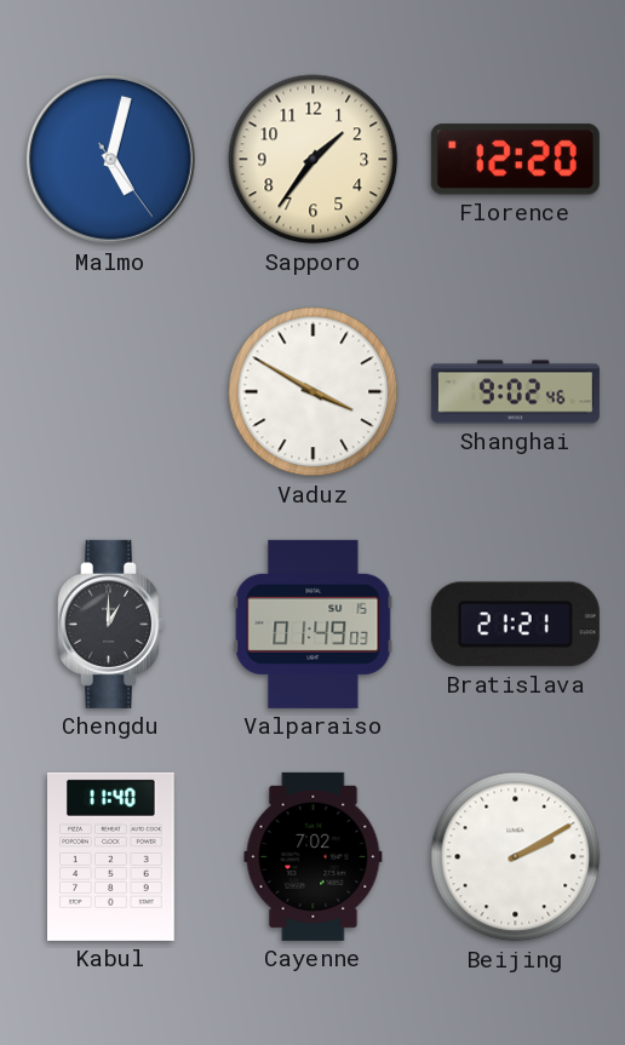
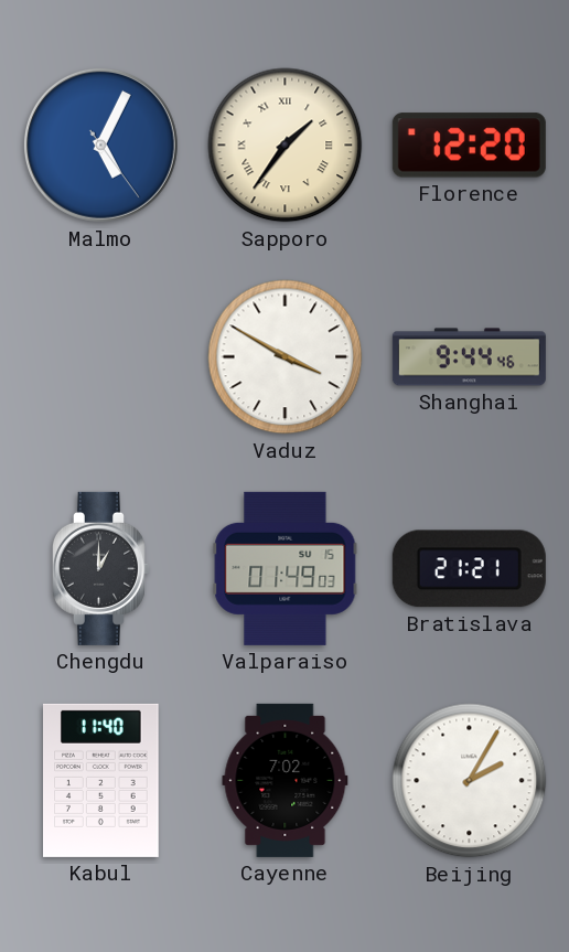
Malmo: 5:02 -> 5:04 (100, 145)
Sapporo numerals: Arabic -> Roman (286, 146)
Shanghai: 9:02 -> 9:44 (469, 357)
Beijing: 2:10 -> 2:05 (470, 781)
